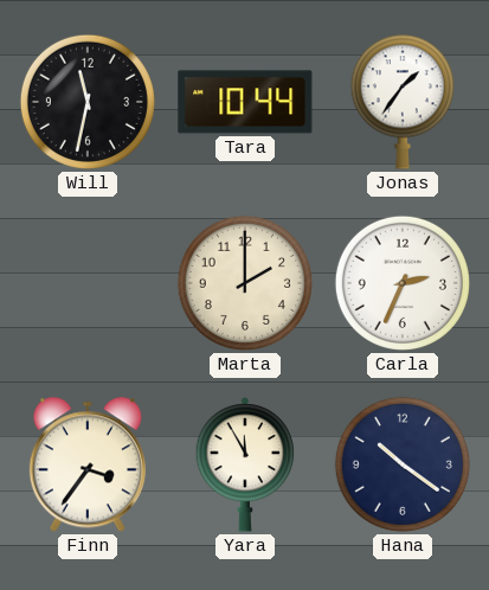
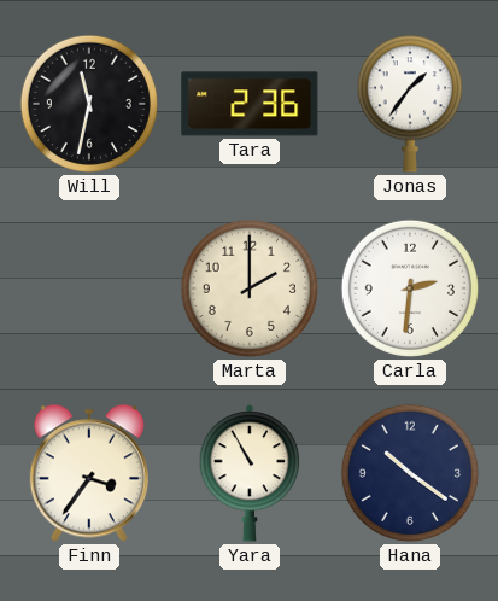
Tara: 10:44 -> 2:36 (250, 104)
Carla: 2:34 -> 2:31 (410, 288)
Yara: 11:55 -> 10:55 (250, 474)
